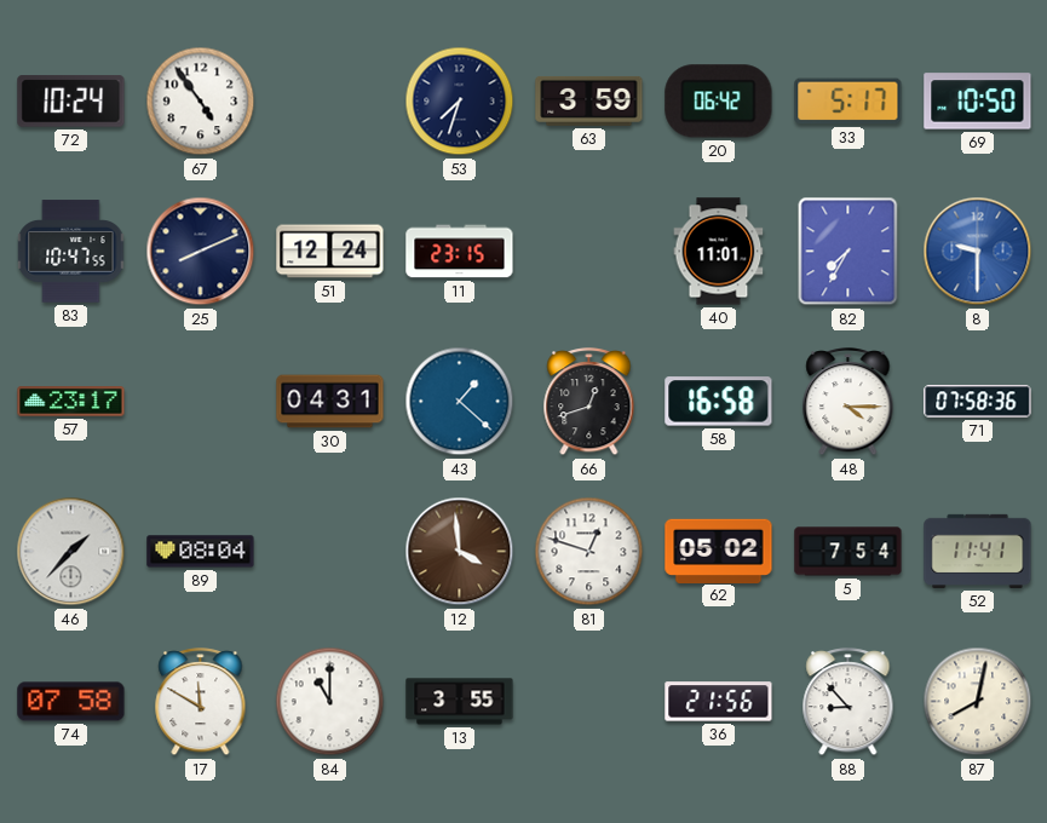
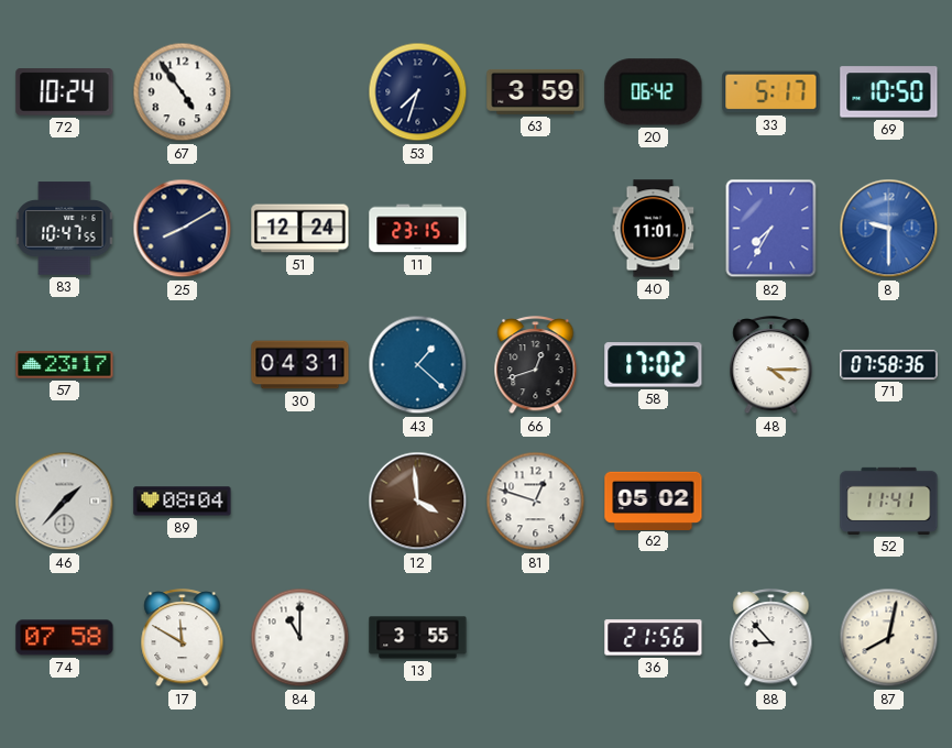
25: 8:11 -> 8:10 (183, 229)
58: 16:58 -> 17:02 (654, 365)
5: 7:54 -> none (848, 552)
